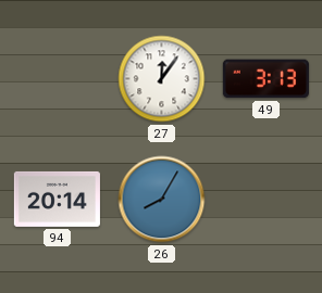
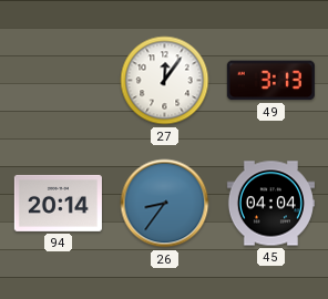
26: 8:05 -> 8:36 (165, 204)
45: none -> 04:04 (270, 204)
